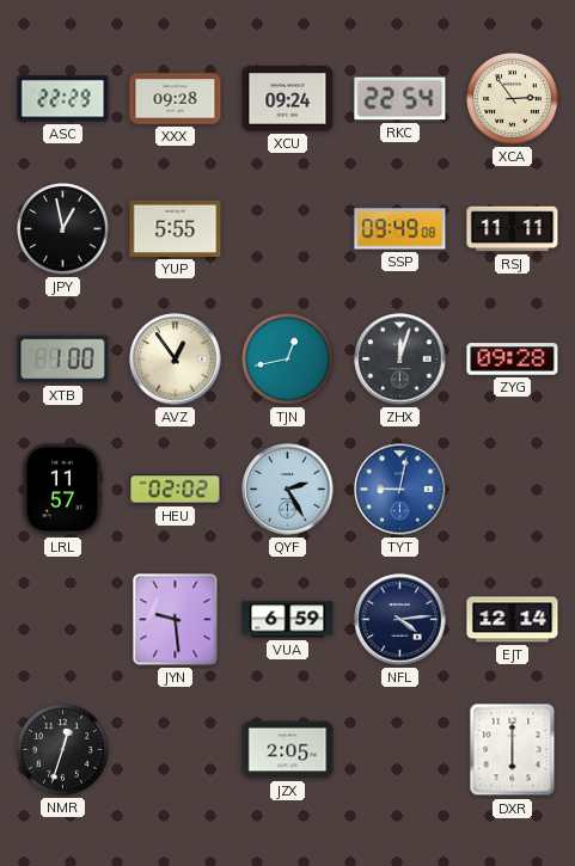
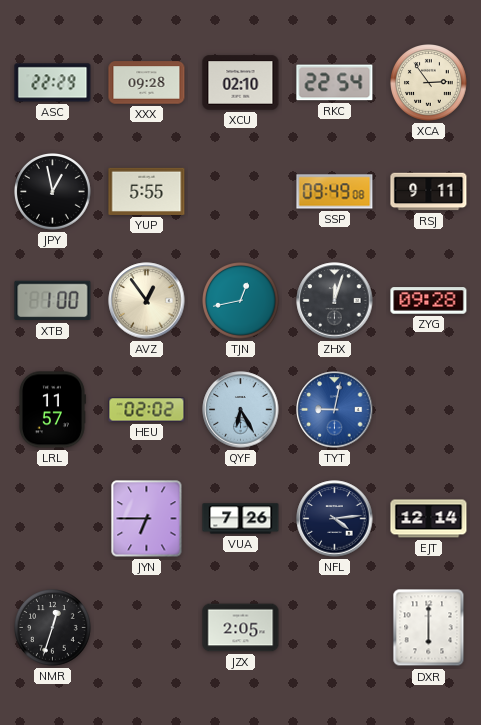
XCU: 09:24 -> 02:10 (241, 83)
RSJ: 11:11 -> 9:11 (429, 192)
QYF: 2:25 -> 6:25 (241, 410)
JYN: 9:29 -> 6:45 (147, 519)
VUA: 6:59 -> 7:26 (241, 519)
